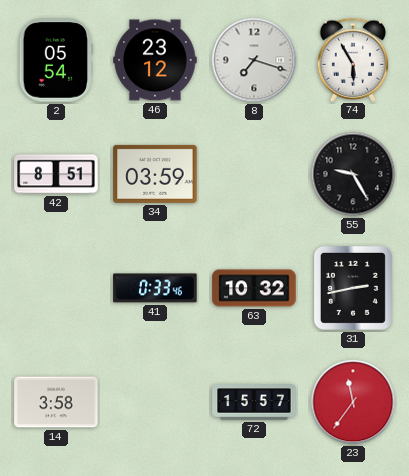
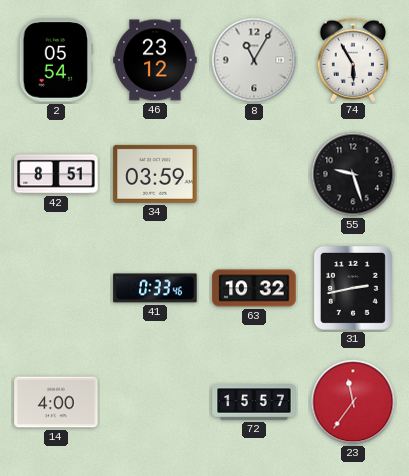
8: 7:18 -> 11:05 (254, 60)
55: 9:25 -> 9:27 (353, 174)
14: 3:58 -> 4:00 (56, 402)
